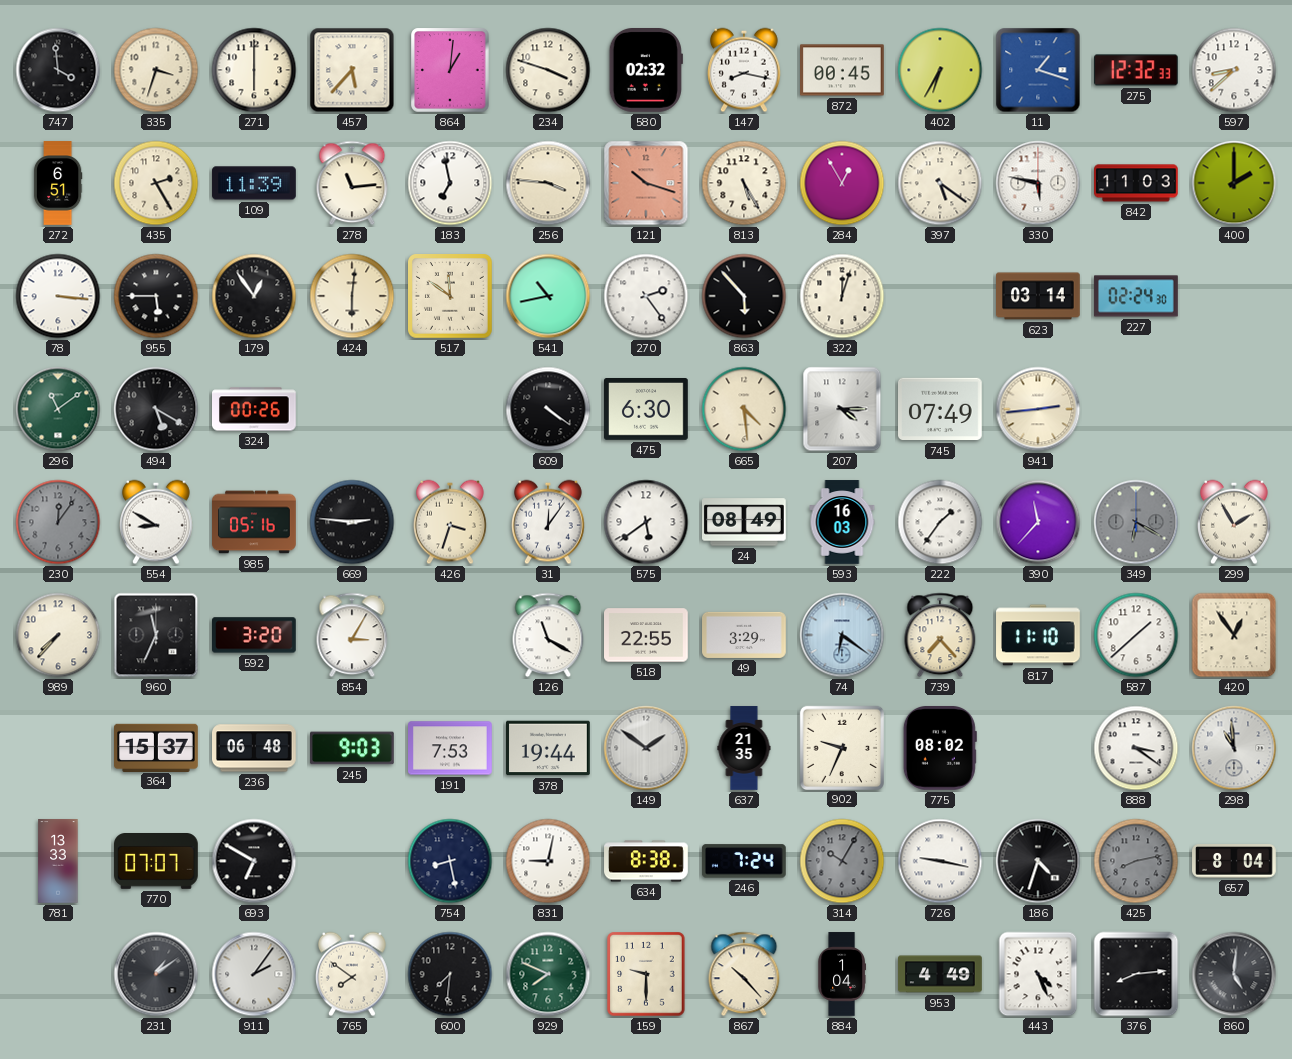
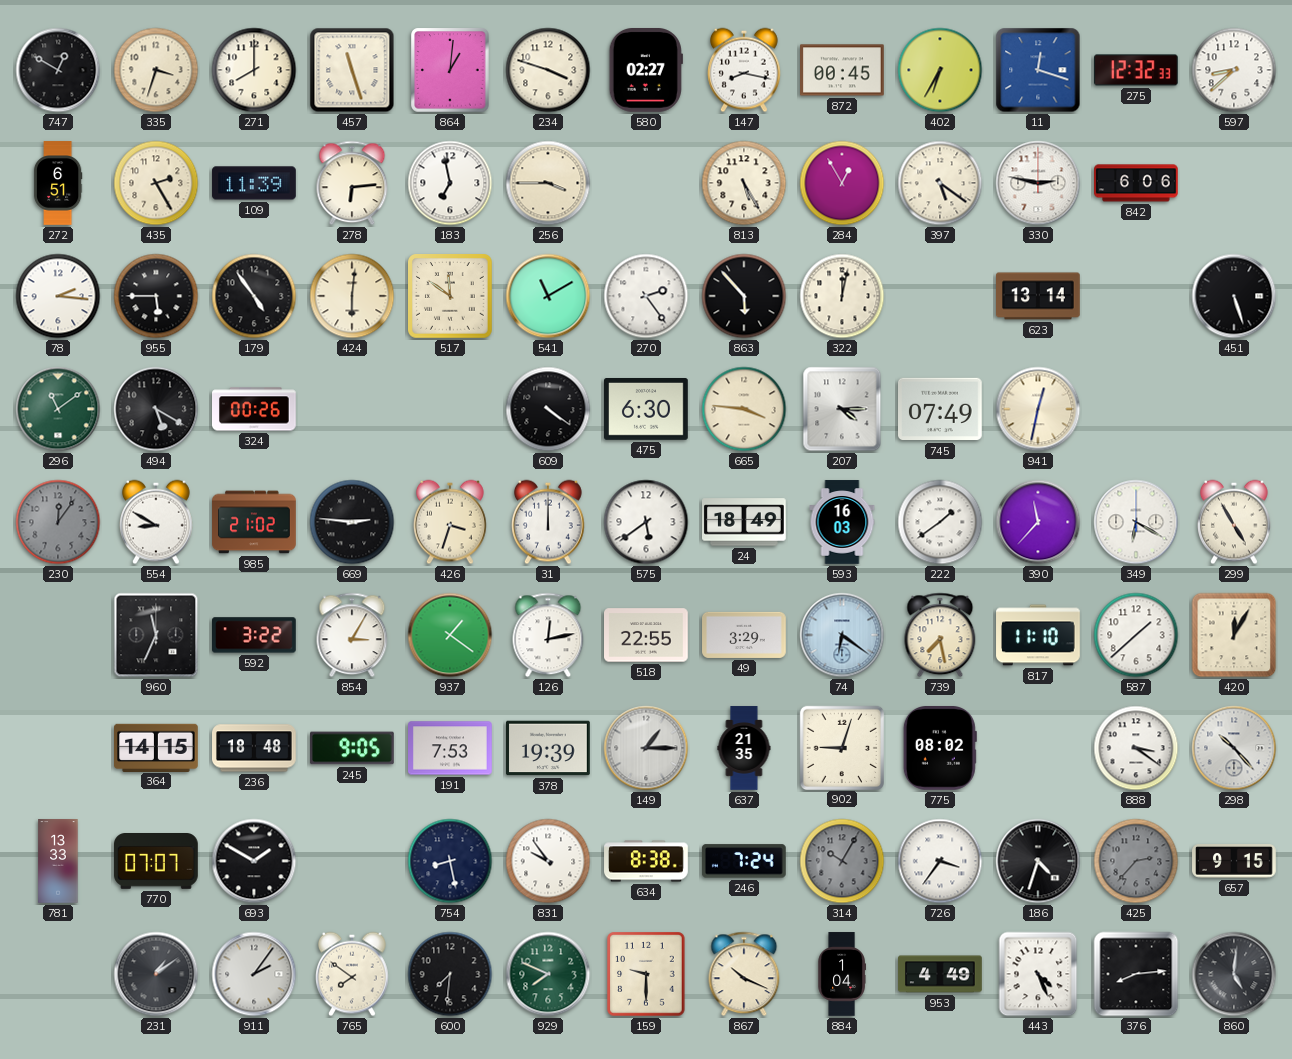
747: 3:59 -> 12:50 (58, 70)
271: 6:00 -> 8:00 (254, 70)
457: 5:37 -> 11:27 (352, 70)
580: 02:32 -> 02:27 (646, 71)
11: 1:18 -> 12:18 (1038, 70)
278: 11:14 -> 6:14 (352, 183)
256: 3:46 -> 3:45 (548, 183)
121: 10:18 -> none (646, 183)
330: 5:47 -> 2:47 (1038, 183)
842: 11:03 -> 6:06 (1136, 183)
400: 2:00 -> none (1234, 183)
78: 3:16 -> 2:16 (58, 296)
179: 12:54 -> 4:54 (254, 296)
541: 10:43 -> 11:10 (548, 296)
322: 12:03 -> 12:02 (842, 296)
623: 03:14 -> 13:14 (1039, 296)
227: 02:24 -> none (1136, 296)
451: none -> 5:27 (1234, 296)
665: 4:29 -> 3:46 (744, 409)
941: 2:44 -> 12:32 (1038, 409)
985: 05:16 -> 21:02 (254, 522)
31: 12:06 -> 12:00 (549, 522)
24: 08:49 -> 18:49 (745, 522)
222: 1:36 -> 1:39 (940, 522)
349 dial: grey -> white (1136, 522)
299: 1:55 -> 4:55 (1235, 522)
989: 7:37 -> none (58, 635)
592: 3:20 -> 3:22 (255, 635)
937: none -> 1:21 (450, 635)
126: 11:20 -> 12:13 (548, 635)
739: 7:23 -> 7:28 (940, 635)
420: 12:54 -> 12:05 (1234, 635)
364: 15:37 -> 14:15 (156, 747)
236: 06:48 -> 18:48 (255, 748)
245: 9:03 -> 9:05 (353, 748)
378: 19:44 -> 19:39 (549, 748)
149: 1:51 -> 1:15 (646, 748)
902: 9:34 -> 9:03 (841, 747)
298: 10:59 -> 10:23 (1234, 748)
693: 6:50 -> 1:50 (254, 861)
831: 9:02 -> 9:54 (548, 861)
726: 9:17 -> 3:36 (940, 861)
425: 8:13 -> 2:37 (1136, 861)
657: 8:04 -> 9:15 (1234, 861)
867: 10:23 -> 10:19 (744, 974)
